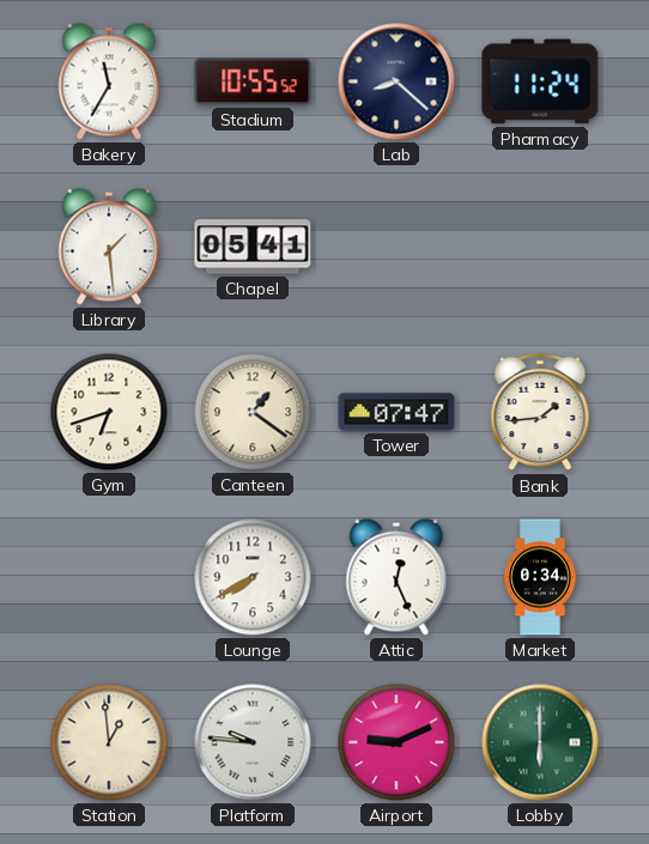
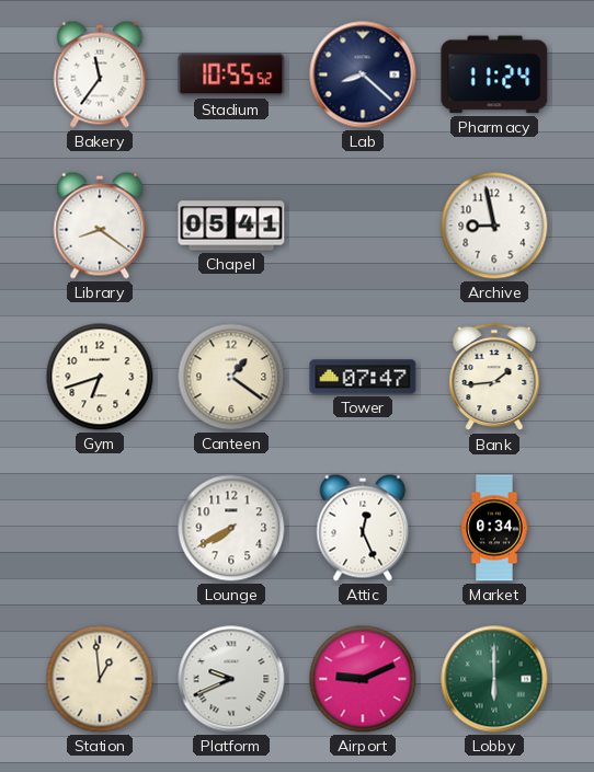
Bakery: 11:35 -> 11:36 (100, 74)
Library: 1:29 -> 8:21 (100, 226)
Archive: none -> 8:58 (494, 226)
Platform: 9:46 -> 9:41 (231, 679)
